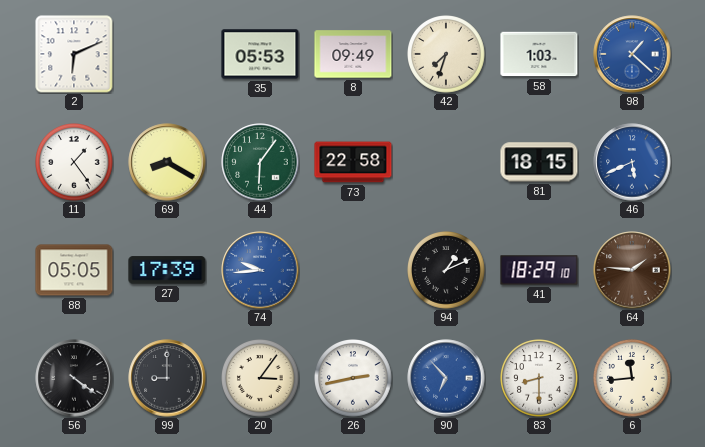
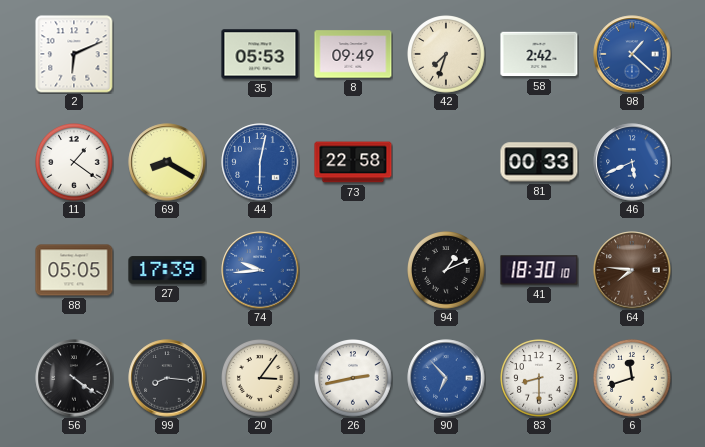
58: 1:03 -> 2:42 (539, 54)
11: 1:24 -> 1:21 (75, 163)
44: 6:06 -> 6:02 (260, 162)
44 dial: green -> blue (260, 162)
81: 18:15 -> 00:33 (539, 162)
41: 18:29 -> 18:30 (539, 270)
64: 1:46 -> 7:46 (632, 270)
99: 9:00 -> 8:16 (167, 378)
6: 11:44 -> 11:42 (633, 379)
